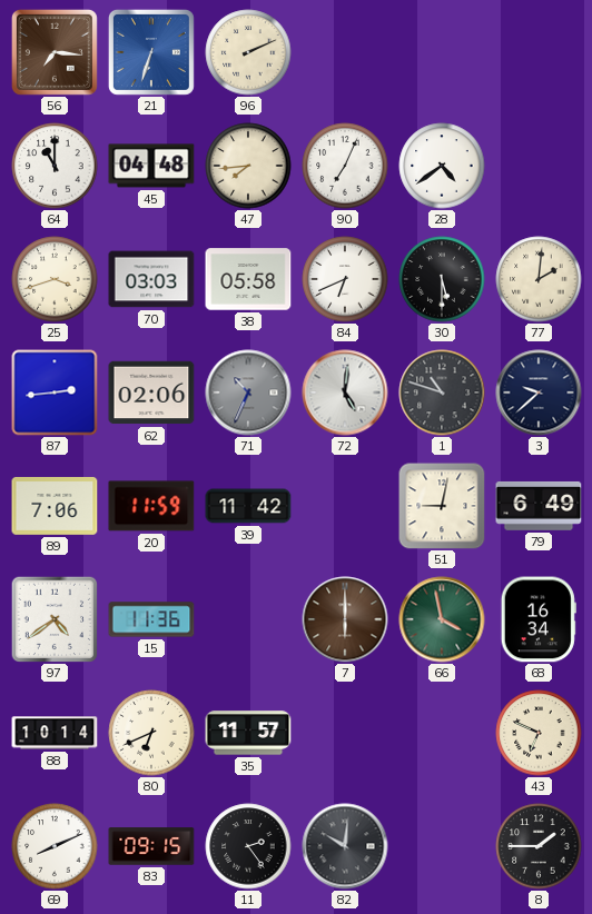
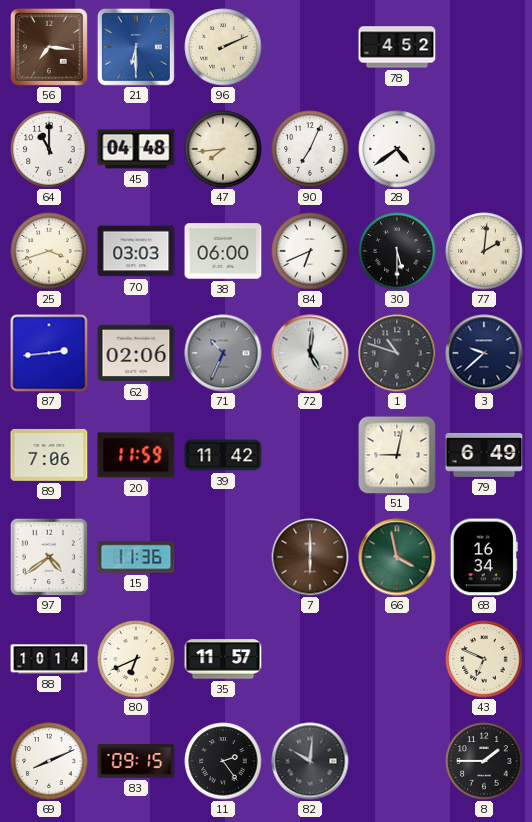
21: 6:33 -> 6:30 (136, 47)
78: none -> 4:52 (397, 47)
38: 05:58 -> 06:00 (223, 251)
